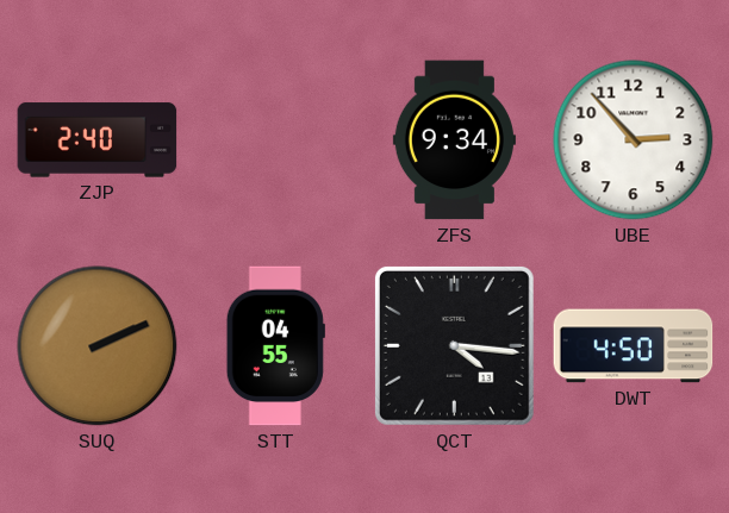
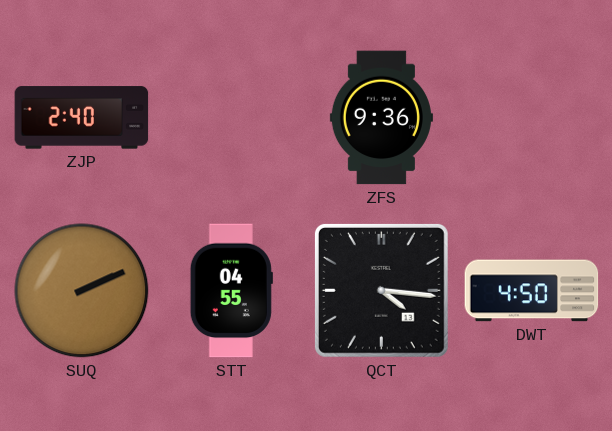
ZFS: 9:34 -> 9:36 (381, 118)
UBE: 2:53 -> none (634, 140)
